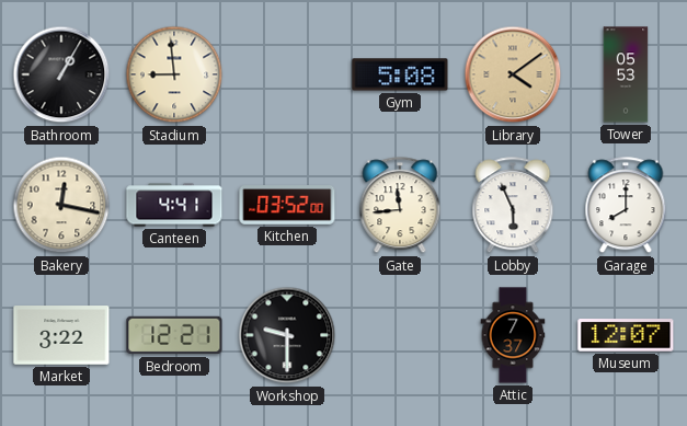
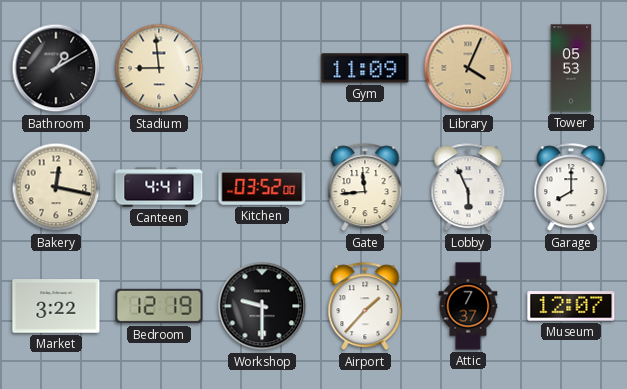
Bathroom: 1:05 -> 1:10 (56, 68)
Gym: 5:08 -> 11:09 (365, 68)
Library: 4:09 -> 4:04 (468, 68)
Bedroom: 12:21 -> 12:19 (159, 306)
Airport: none -> 1:37 (365, 307)
